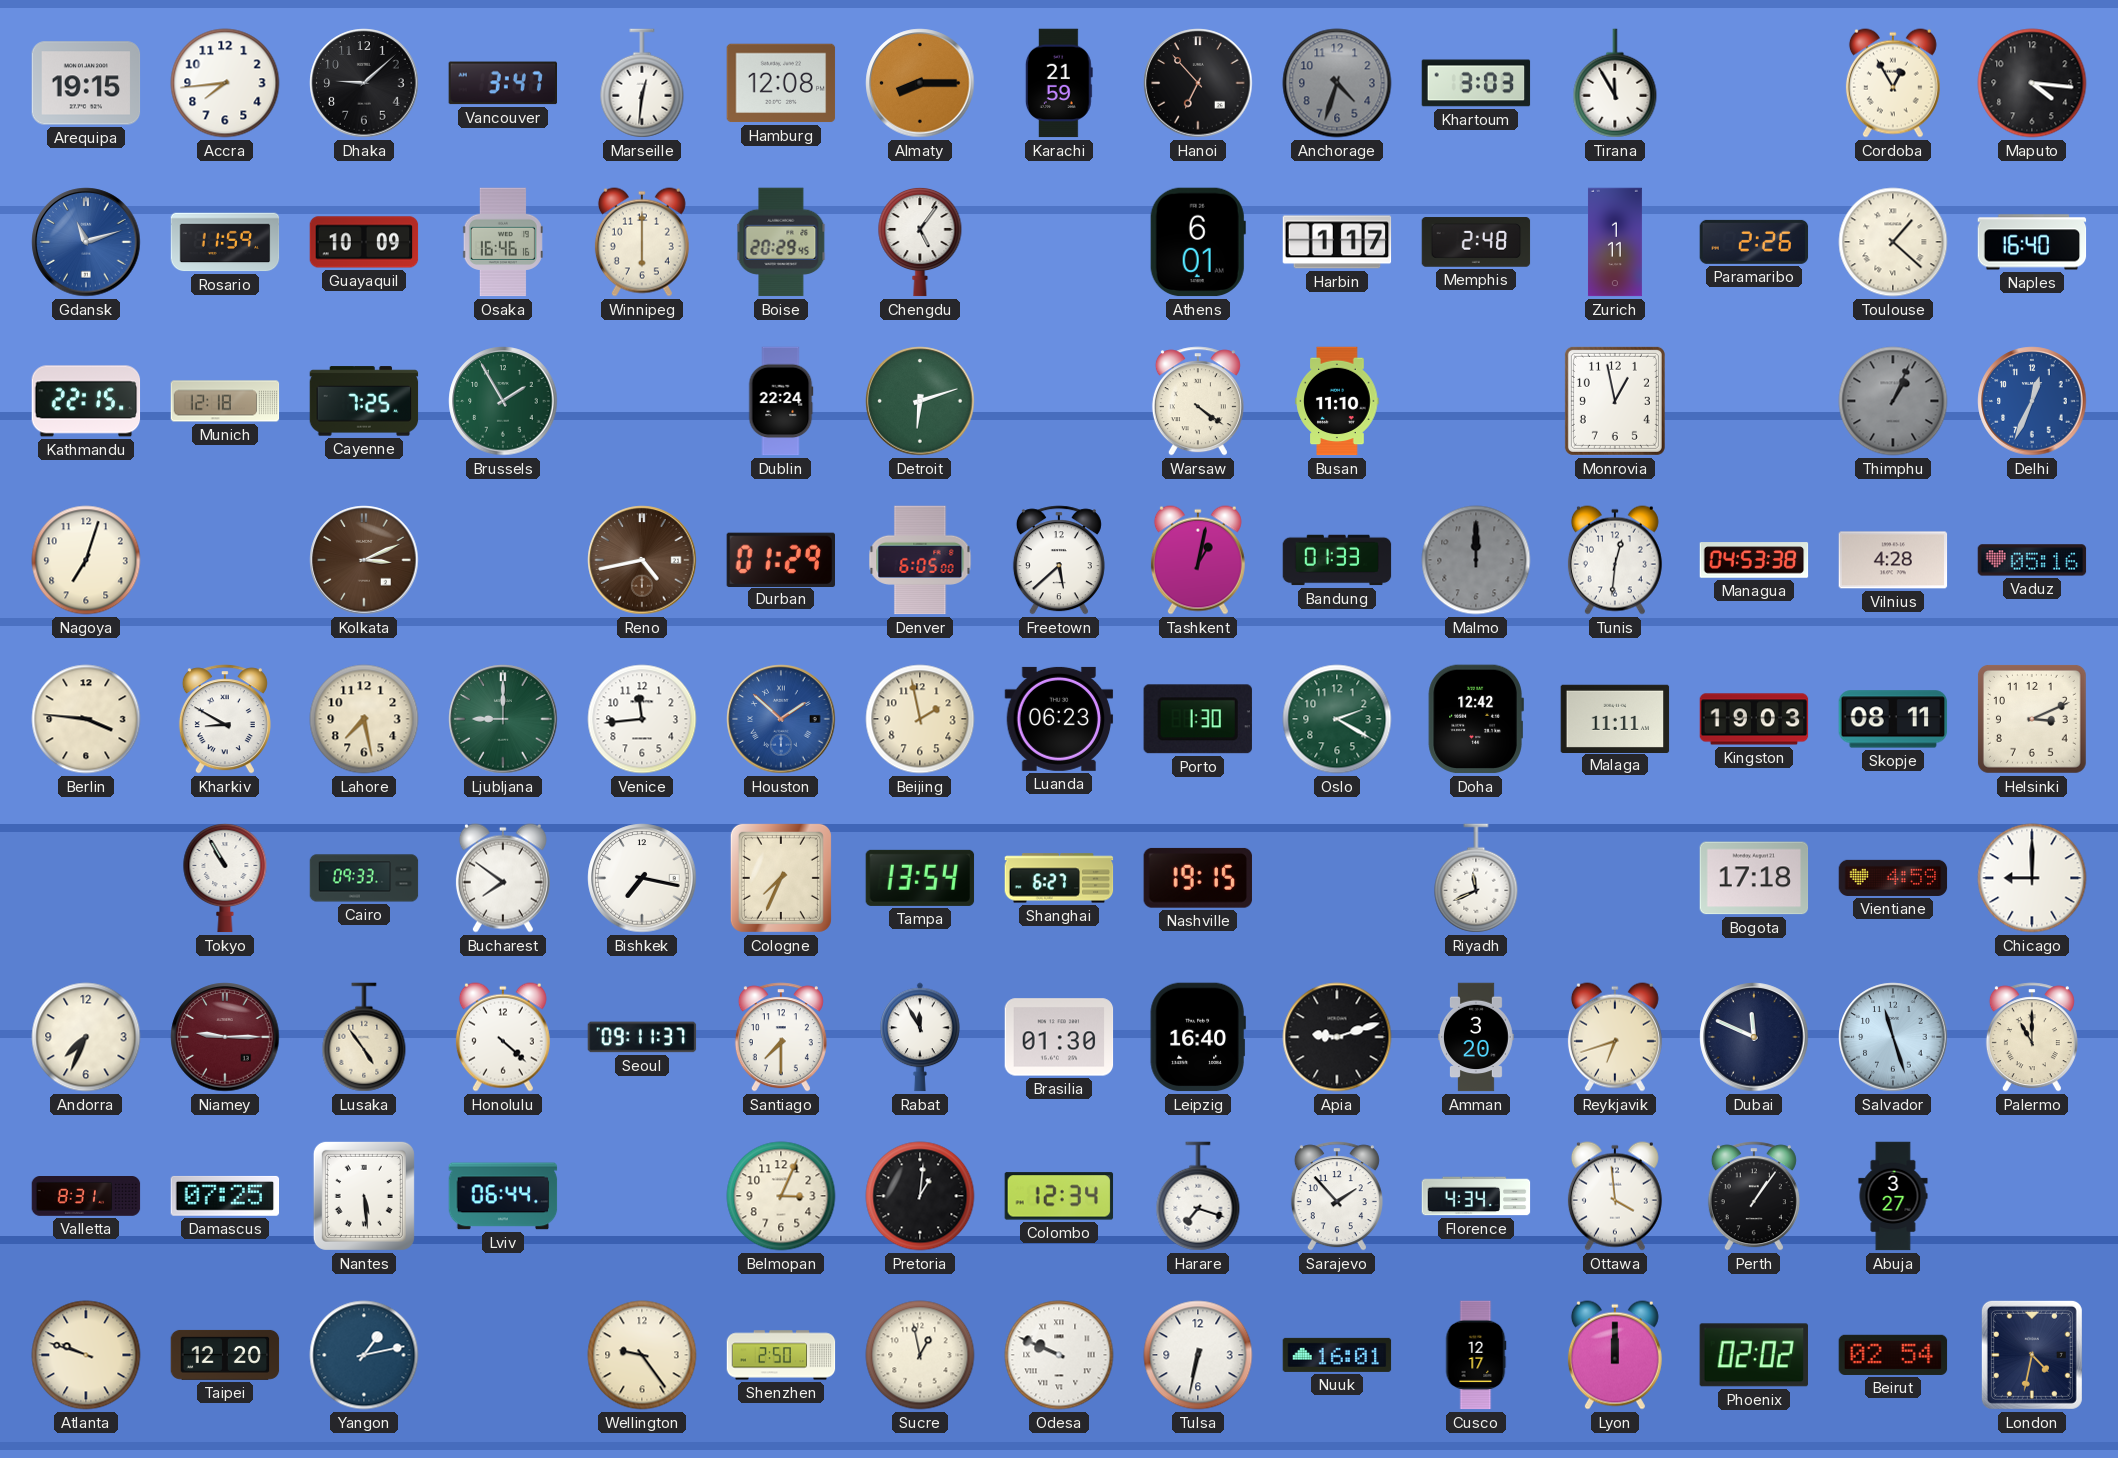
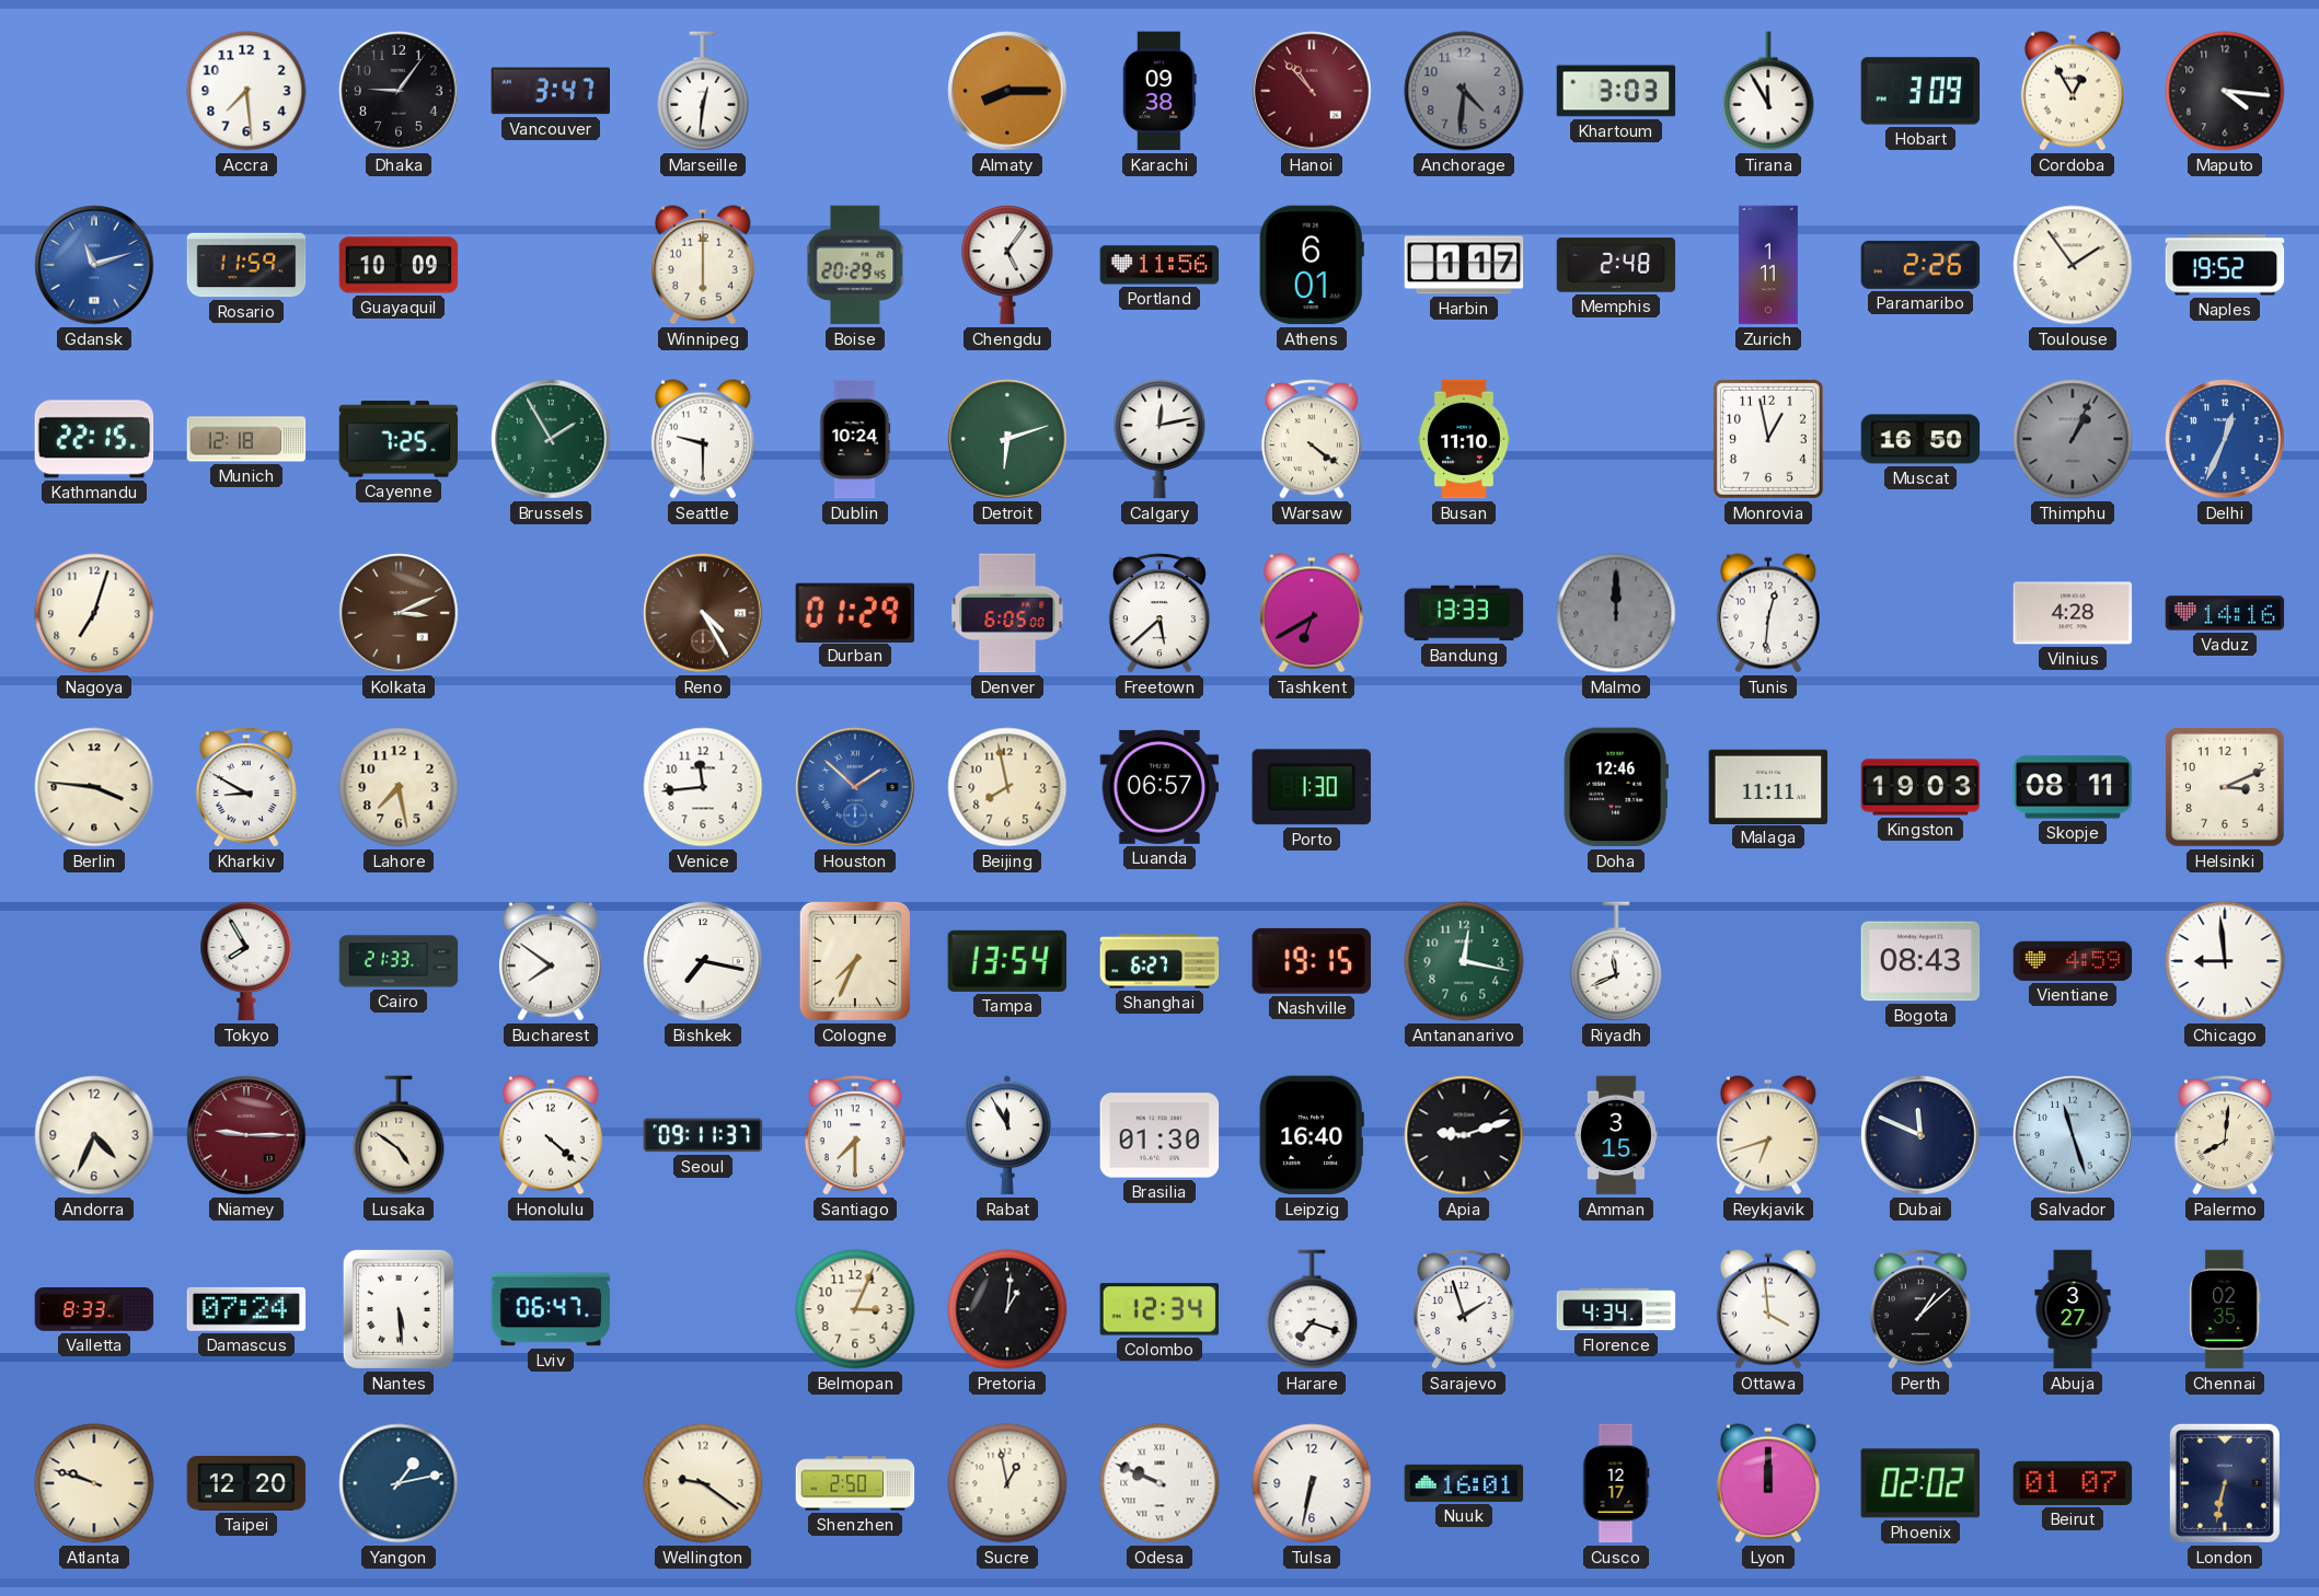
Arequipa: 19:15 -> none (86, 83)
Accra: 7:44 -> 7:29 (246, 91)
Dhaka: 9:08 -> 9:06 (399, 91)
Hamburg: 12:08 -> none (781, 83)
Karachi: 21:59 -> 09:38 (1159, 91)
Hanoi: 6:53 -> 10:53 (1312, 91)
Hanoi dial: black -> burgundy (1312, 91)
Anchorage: 4:33 -> 4:31 (1464, 91)
Hobart: none -> 3:09 (1920, 91)
Osaka: 16:46 -> none (503, 242)
Portland: none -> 11:56 (1159, 265)
Toulouse: 1:22 -> 1:54 (2073, 265)
Naples: 16:40 -> 19:52 (2225, 265)
Seattle: none -> 9:30 (703, 439)
Dublin: 22:24 -> 10:24 (855, 439)
Calgary: none -> 12:13 (1159, 439)
Muscat: none -> 16:50 (1920, 439)
Reno: 4:43 -> 4:25 (703, 613)
Tashkent: 1:02 -> 6:40 (1312, 613)
Bandung: 01:33 -> 13:33 (1464, 613)
Managua: 04:53 -> none (1754, 560)
Vaduz: 05:16 -> 14:16 (2225, 613)
Ljubljana: 9:00 -> none (503, 719)
Beijing: 1:58 -> 7:58 (1007, 787)
Luanda: 06:23 -> 06:57 (1159, 787)
Oslo: 2:20 -> none (1337, 719)
Doha: 12:42 -> 12:46 (1616, 787)
Tokyo: 10:55 -> 7:55 (246, 961)
Cairo: 09:33 -> 21:33 (399, 961)
Antananarivo: none -> 12:17 (1464, 961)
Bogota: 17:18 -> 08:43 (1920, 961)
Chicago: 9:00 -> 8:59 (2225, 961)
Andorra: 7:34 -> 4:34 (94, 1135)
Lusaka: 4:54 -> 4:51 (399, 1135)
Amman: 3:20 -> 3:15 (1617, 1135)
Palermo: 11:00 -> 8:01 (2225, 1135)
Valletta: 8:31 -> 8:33 (94, 1310)
Damascus: 07:25 -> 07:24 (246, 1309)
Lviv: 06:44 -> 06:47 (551, 1309)
Sarajevo: 1:53 -> 1:57 (1464, 1309)
Perth: 1:06 -> 1:08 (1920, 1309)
Chennai: none -> 02:35 (2225, 1309)
Wellington: 9:24 -> 9:21 (703, 1483)
Beirut: 02:54 -> 01:07 (2073, 1483)
London: 4:32 -> 6:32 (2225, 1483)
